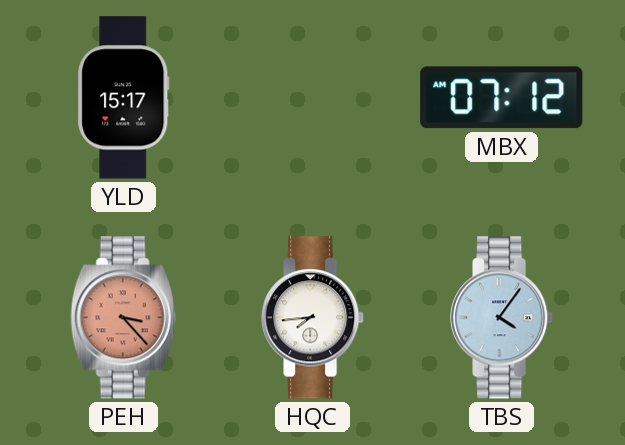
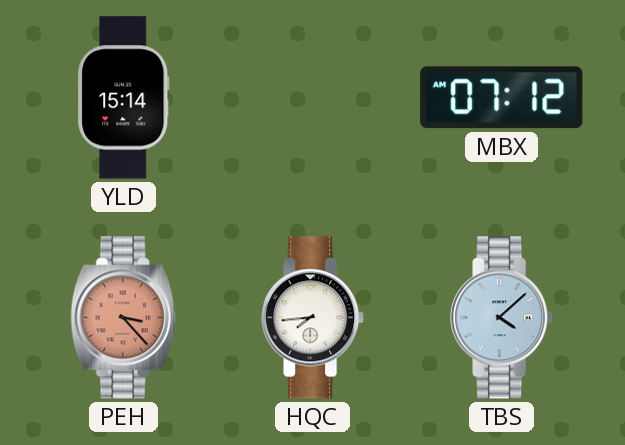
YLD: 15:17 -> 15:14 (124, 98)
TBS: 4:06 -> 4:08 (502, 318)
